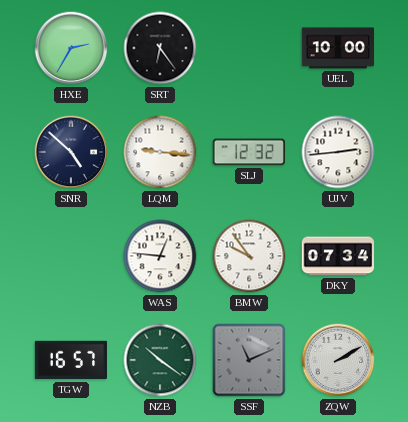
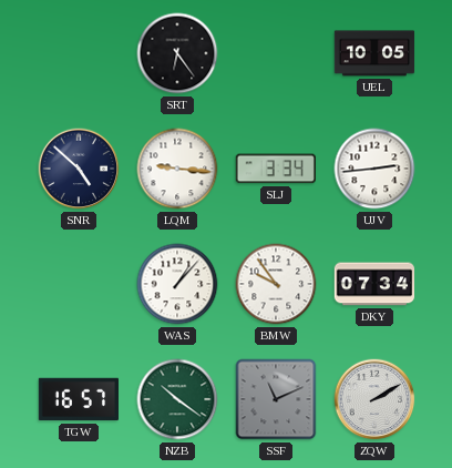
HXE: 2:35 -> none (71, 48)
UEL: 10:00 -> 10:05 (374, 53)
SLJ: 12:32 -> 3:34 (275, 169)
WAS: 12:46 -> 1:07 (177, 284)
